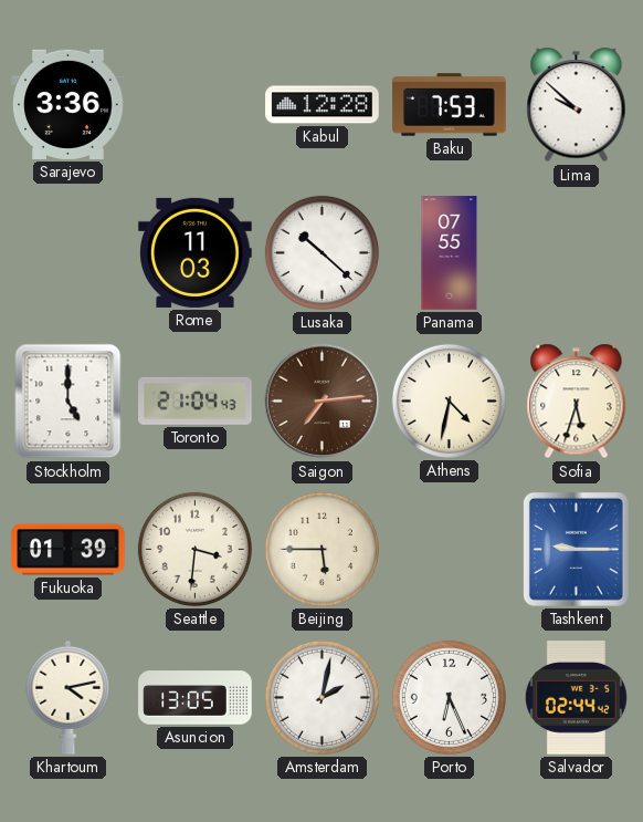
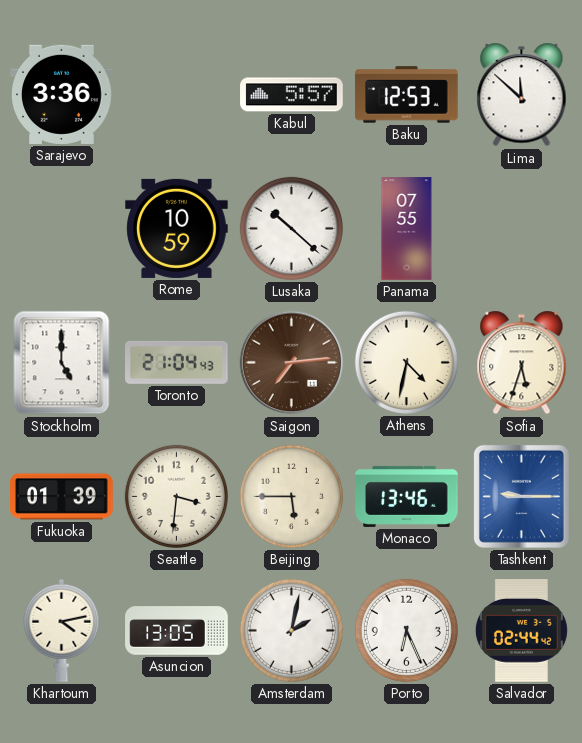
Kabul: 12:28 -> 5:57 (292, 95)
Baku: 7:53 -> 12:53 (407, 95)
Lima: 9:52 -> 11:52 (522, 95)
Rome: 11:03 -> 10:59 (177, 228)
Monaco: none -> 13:46 (407, 496)
